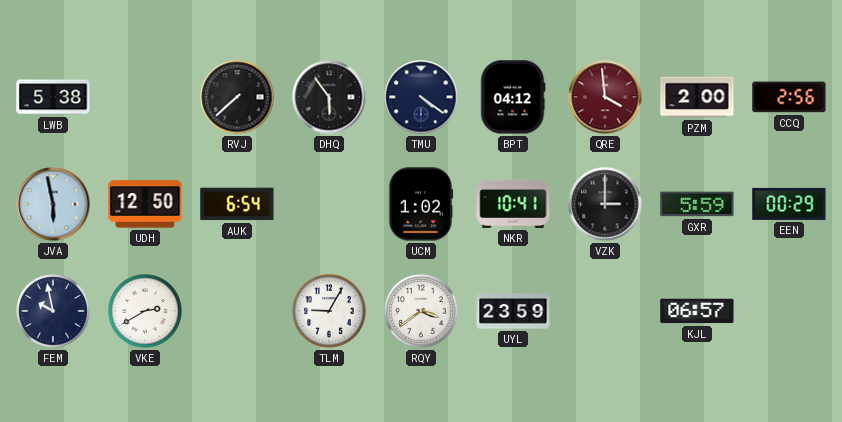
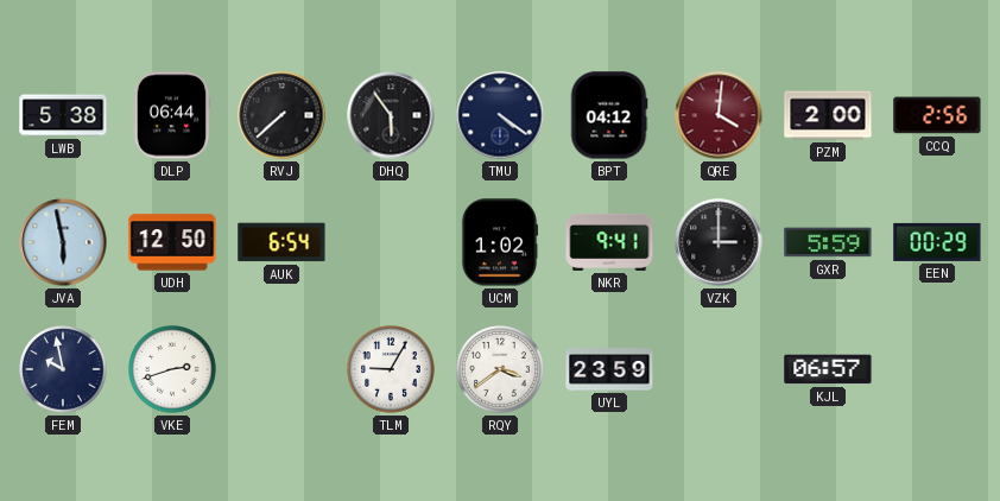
DLP: none -> 06:44 (172, 115)
QRE: 3:59 -> 4:01 (719, 115)
NKR: 10:41 -> 9:41 (609, 242)
VKE: 2:40 -> 2:42 (173, 370)
